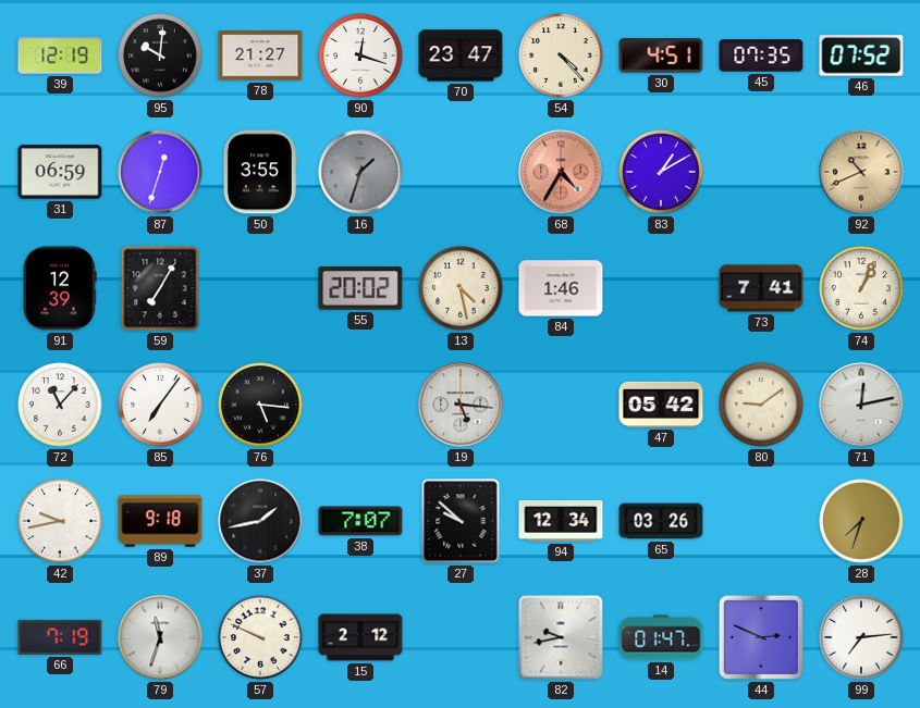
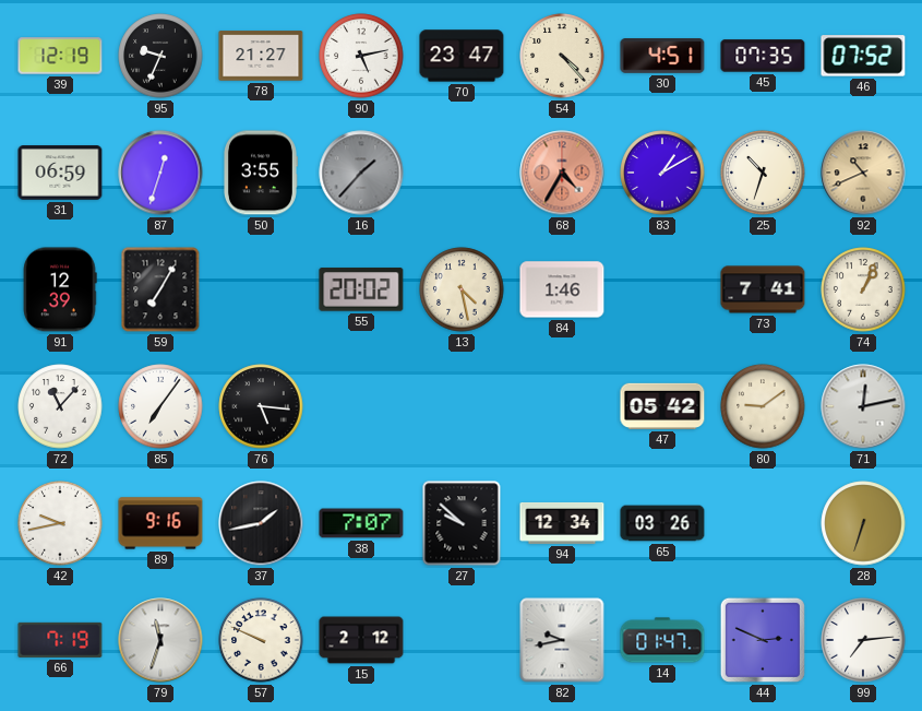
95: 10:01 -> 9:34 (160, 56)
90: 12:18 -> 5:13 (361, 56)
16: 1:33 -> 1:37 (361, 173)
25: none -> 10:33 (763, 173)
19: 5:16 -> none (461, 405)
89: 9:18 -> 9:16 (160, 523)
28: 7:33 -> 6:33 (863, 523)
